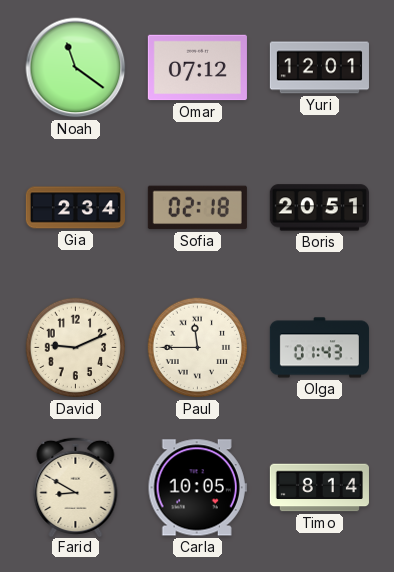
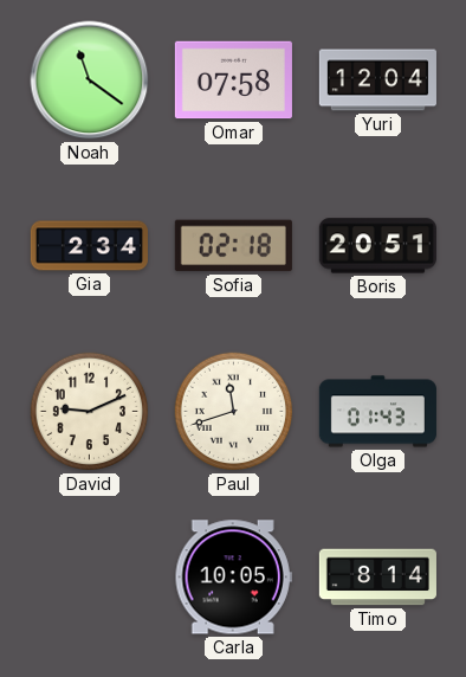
Omar: 07:12 -> 07:58 (233, 80)
Yuri: 12:01 -> 12:04 (377, 80)
Paul: 11:45 -> 11:42 (234, 412)
Farid: 8:50 -> none (76, 486)
